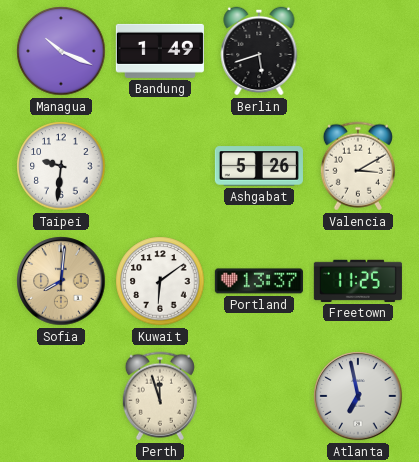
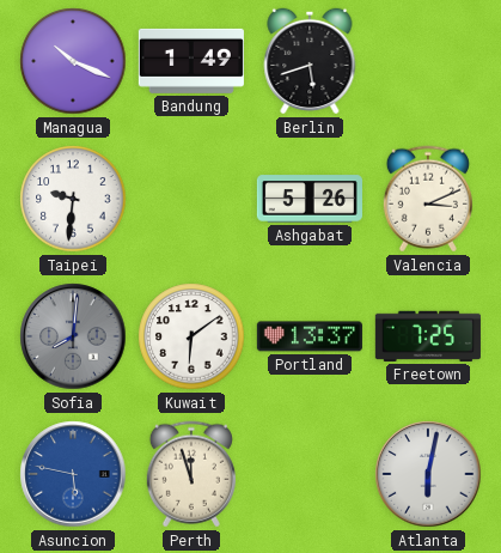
Valencia: 3:10 -> 3:11 (428, 199)
Sofia dial: champagne -> grey (73, 336)
Freetown: 11:25 -> 7:25 (428, 336)
Asuncion: none -> 5:47 (73, 474)
Atlanta: 6:58 -> 6:02 (428, 474)
